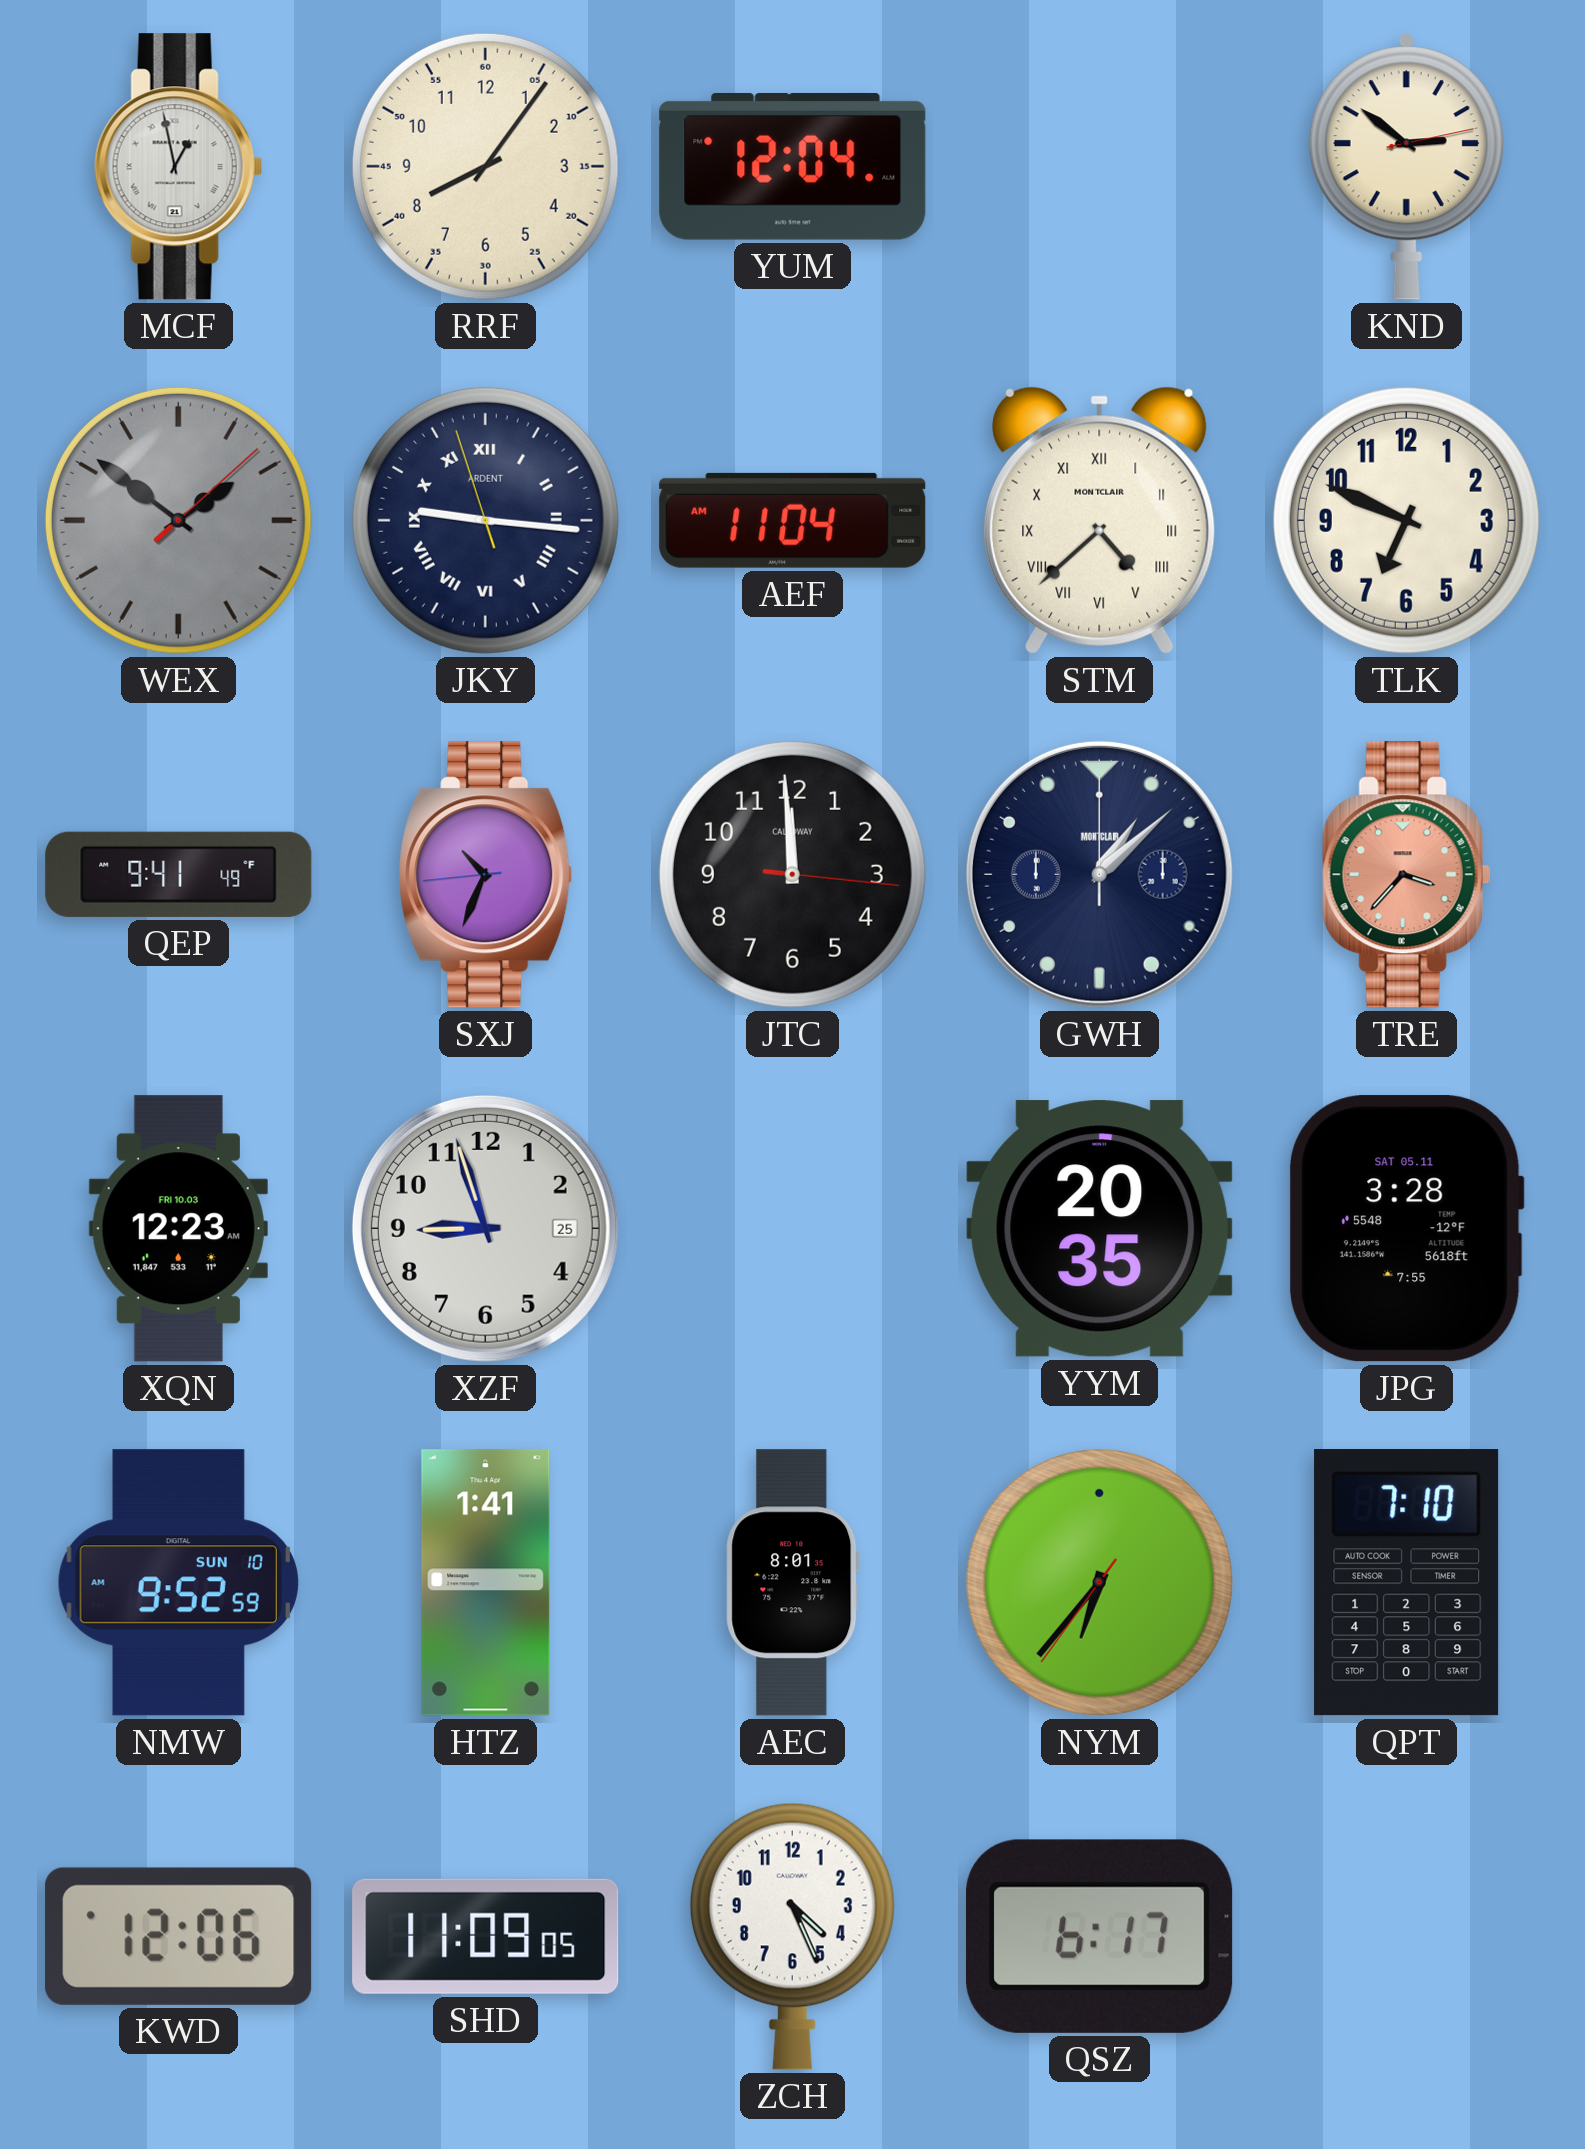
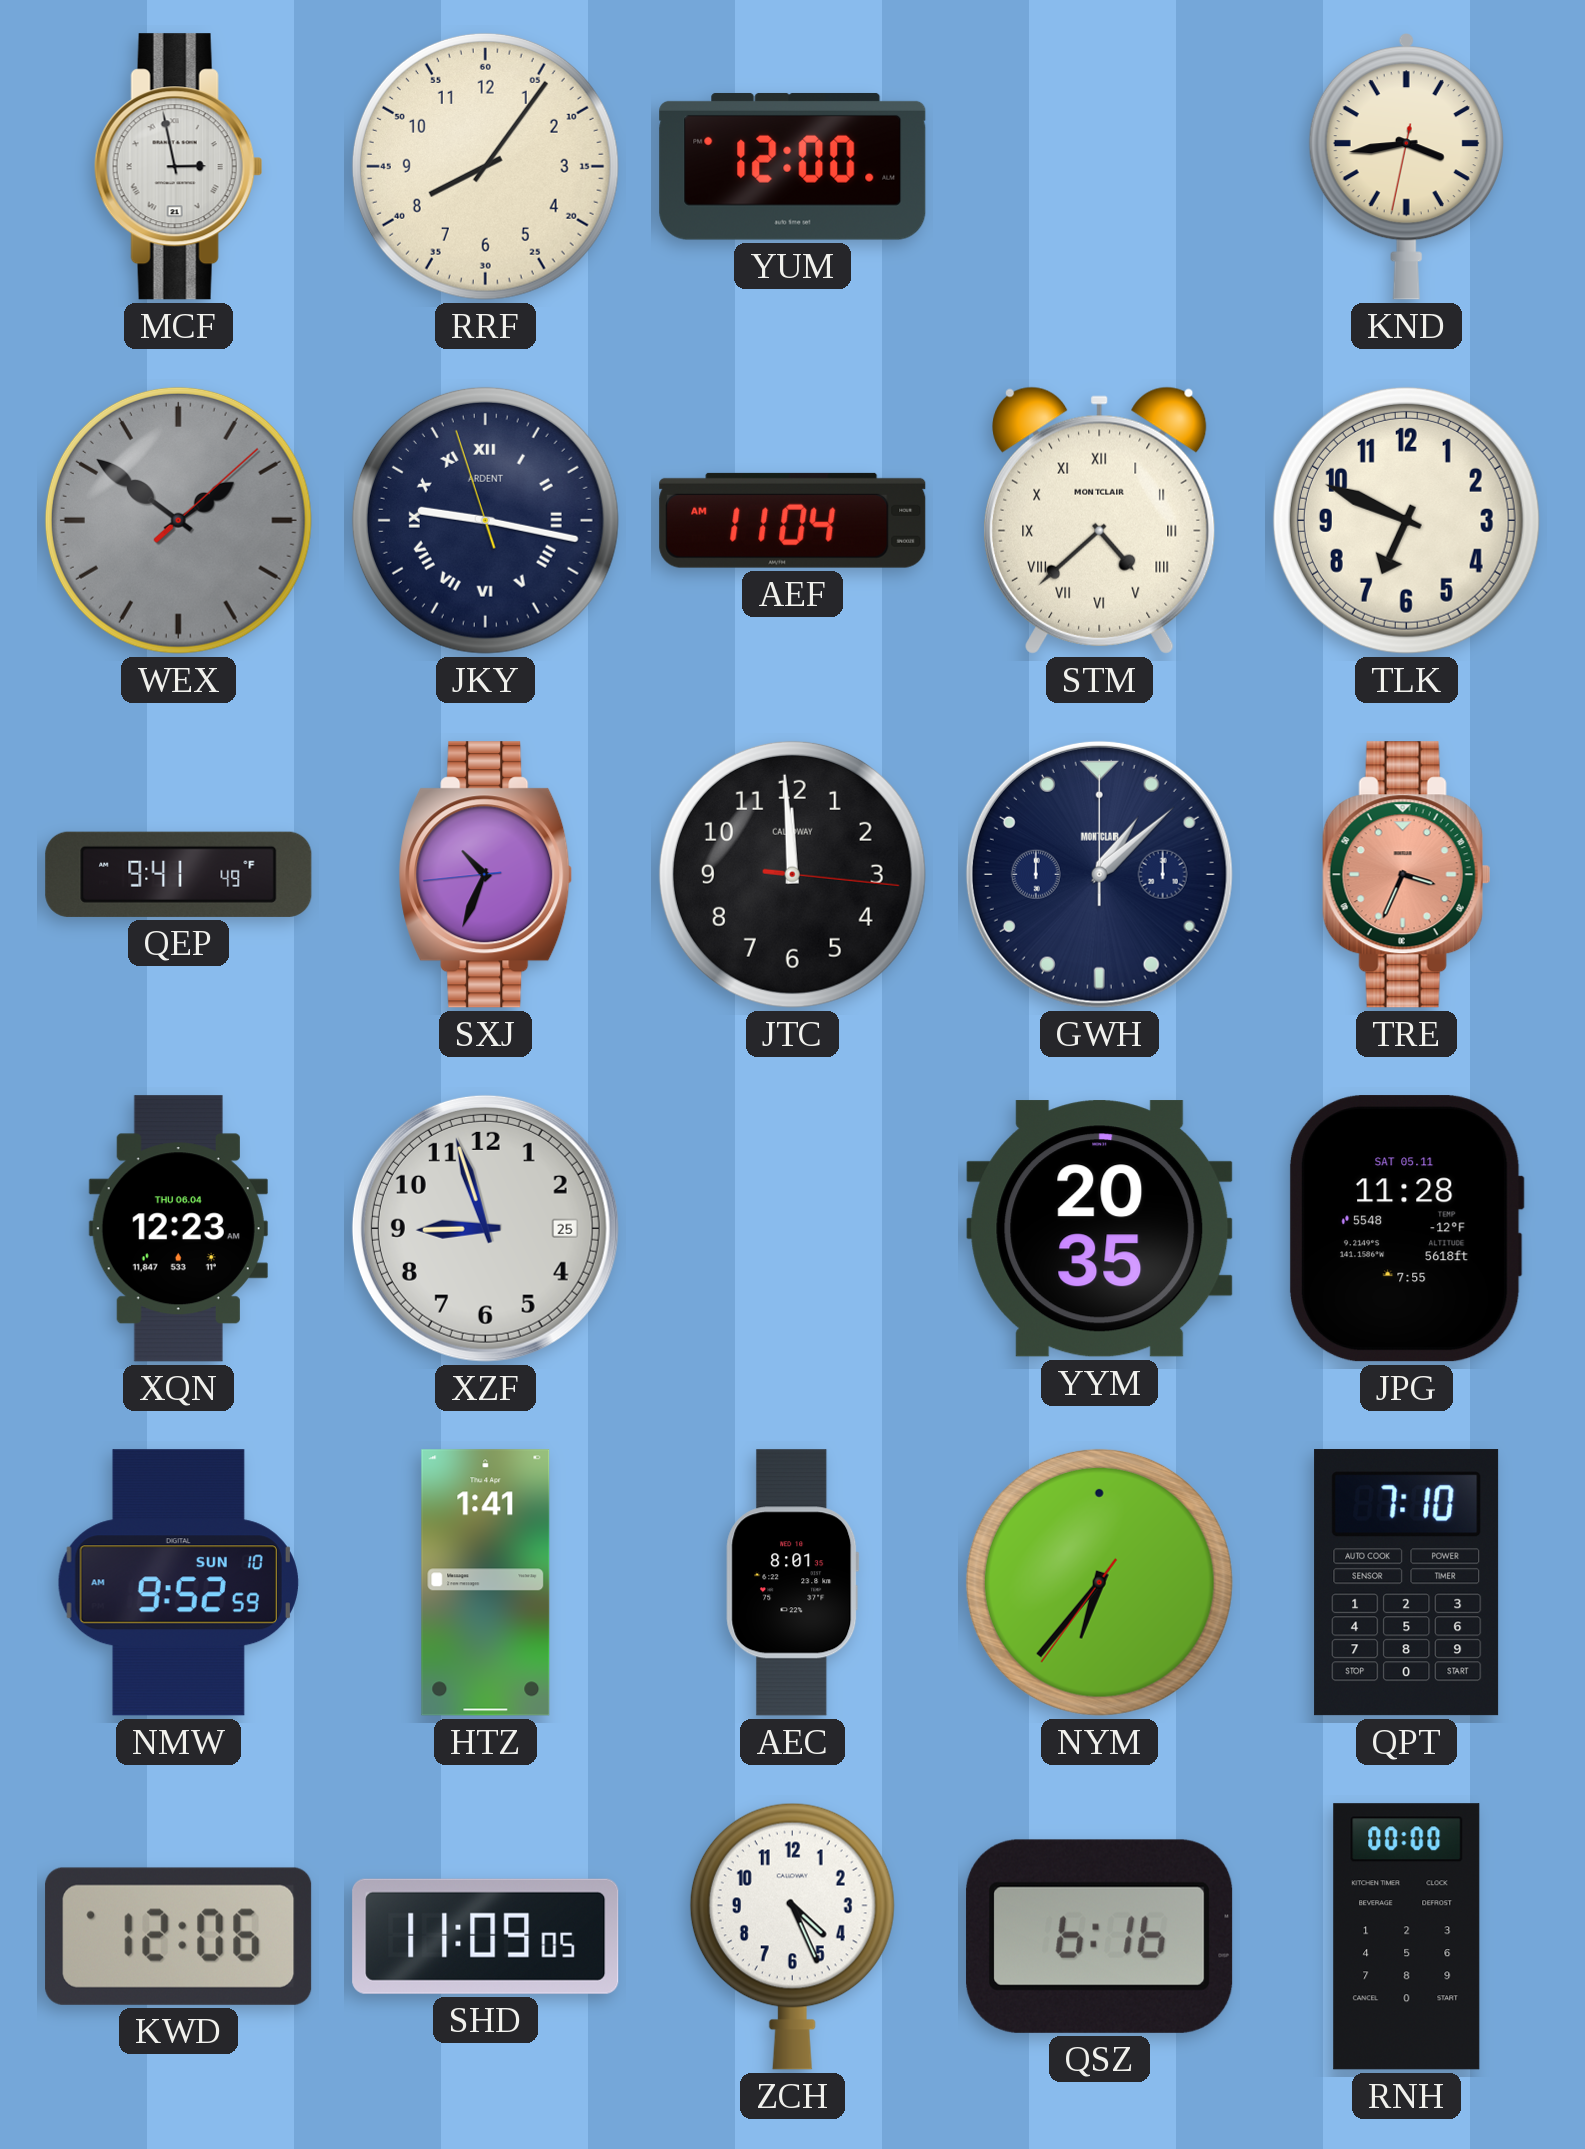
MCF: 12:58 -> 2:58 (178, 167)
YUM: 12:04 -> 12:00 (793, 166)
KND: 2:51 -> 3:43 (1406, 167)
JKY: 9:15 -> 9:16 (485, 520)
TRE: 3:37 -> 3:34 (1406, 875)
XQN date: FRI 10.03 -> THU 06.04 (178, 1229)
JPG: 3:28 -> 11:28 (1406, 1229)
QSZ: 6:17 -> 6:16 (1100, 1936)
RNH: none -> 00:00 (1407, 1937)
